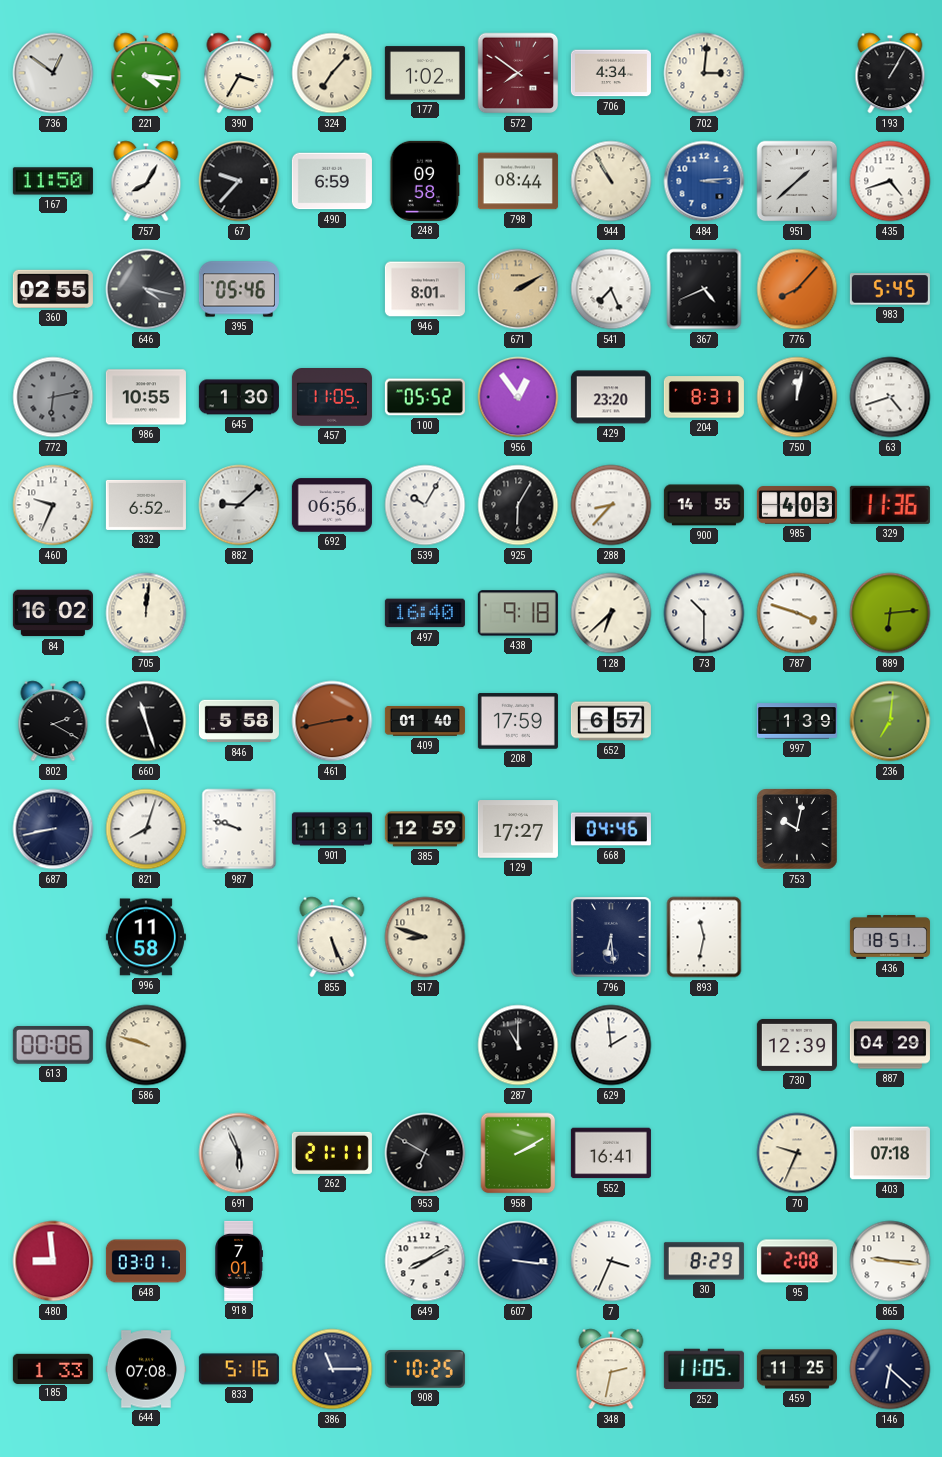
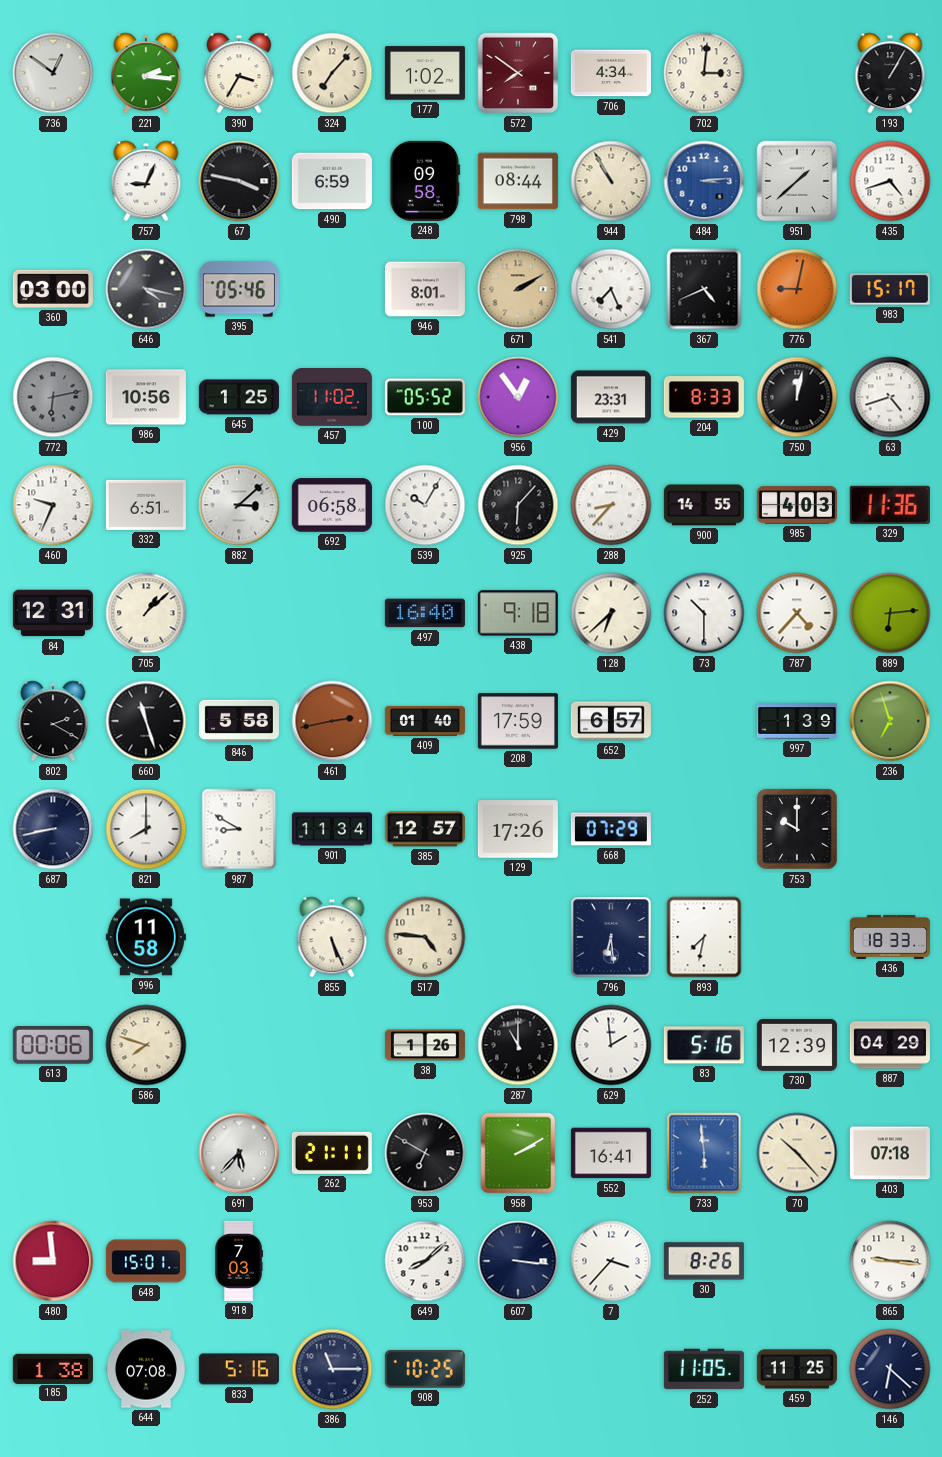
221: 4:16 -> 2:16 (146, 73)
167: 11:50 -> none (53, 181)
757: 8:05 -> 9:04 (146, 181)
67: 9:37 -> 3:47 (239, 181)
360: 02:55 -> 03:00 (53, 289)
776: 8:07 -> 9:02 (797, 289)
983: 5:45 -> 15:17 (890, 289)
986: 10:55 -> 10:56 (146, 397)
645: 1:30 -> 1:25 (239, 397)
457: 11:05 -> 11:02 (332, 398)
429: 23:20 -> 23:31 (611, 397)
204: 8:31 -> 8:33 (704, 397)
332: 6:52 -> 6:51 (146, 505)
882: 9:08 -> 3:08 (239, 505)
692: 06:56 -> 06:58 (332, 505)
925: 6:05 -> 6:07 (518, 505)
84: 16:02 -> 12:31 (53, 613)
705: 12:01 -> 1:08 (146, 613)
787: 3:48 -> 4:37 (797, 613)
236: 7:01 -> 6:57 (890, 721)
821: 8:03 -> 8:00 (146, 829)
987: 9:48 -> 8:50 (239, 829)
901: 11:31 -> 11:34 (332, 829)
385: 12:59 -> 12:57 (425, 829)
129: 17:27 -> 17:26 (518, 829)
668: 04:46 -> 07:29 (611, 829)
753: 10:02 -> 10:00 (797, 829)
517: 8:48 -> 4:46 (425, 937)
893: 11:32 -> 7:32 (704, 937)
436: 18:51 -> 18:33 (890, 938)
586: 9:48 -> 7:48 (146, 1045)
38: none -> 1:26 (425, 1045)
83: none -> 5:16 (704, 1045)
691: 5:56 -> 5:37 (239, 1153)
733: none -> 5:59 (704, 1153)
70: 9:34 -> 10:23 (797, 1153)
648: 03:01 -> 15:01 (146, 1261)
918: 7:01 -> 7:03 (238, 1261)
649: 8:10 -> 8:08 (425, 1261)
7: 3:34 -> 3:37 (611, 1261)
30: 8:29 -> 8:26 (704, 1261)
95: 2:08 -> none (797, 1261)
185: 1:33 -> 1:38 (53, 1368)
348: 2:32 -> none (611, 1369)
